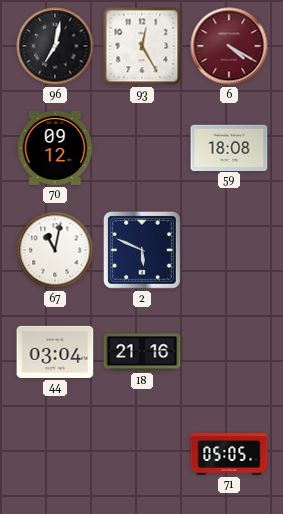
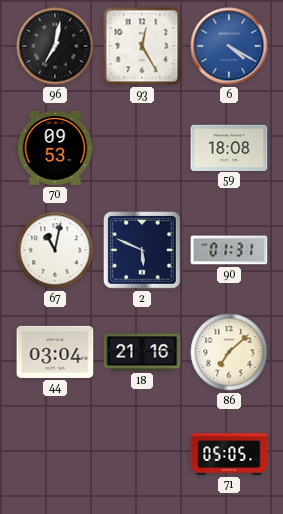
6 dial: burgundy -> blue (229, 46)
70: 09:12 -> 09:53 (55, 148)
90: none -> 01:31 (229, 250)
86: none -> 7:08 (229, 352)
